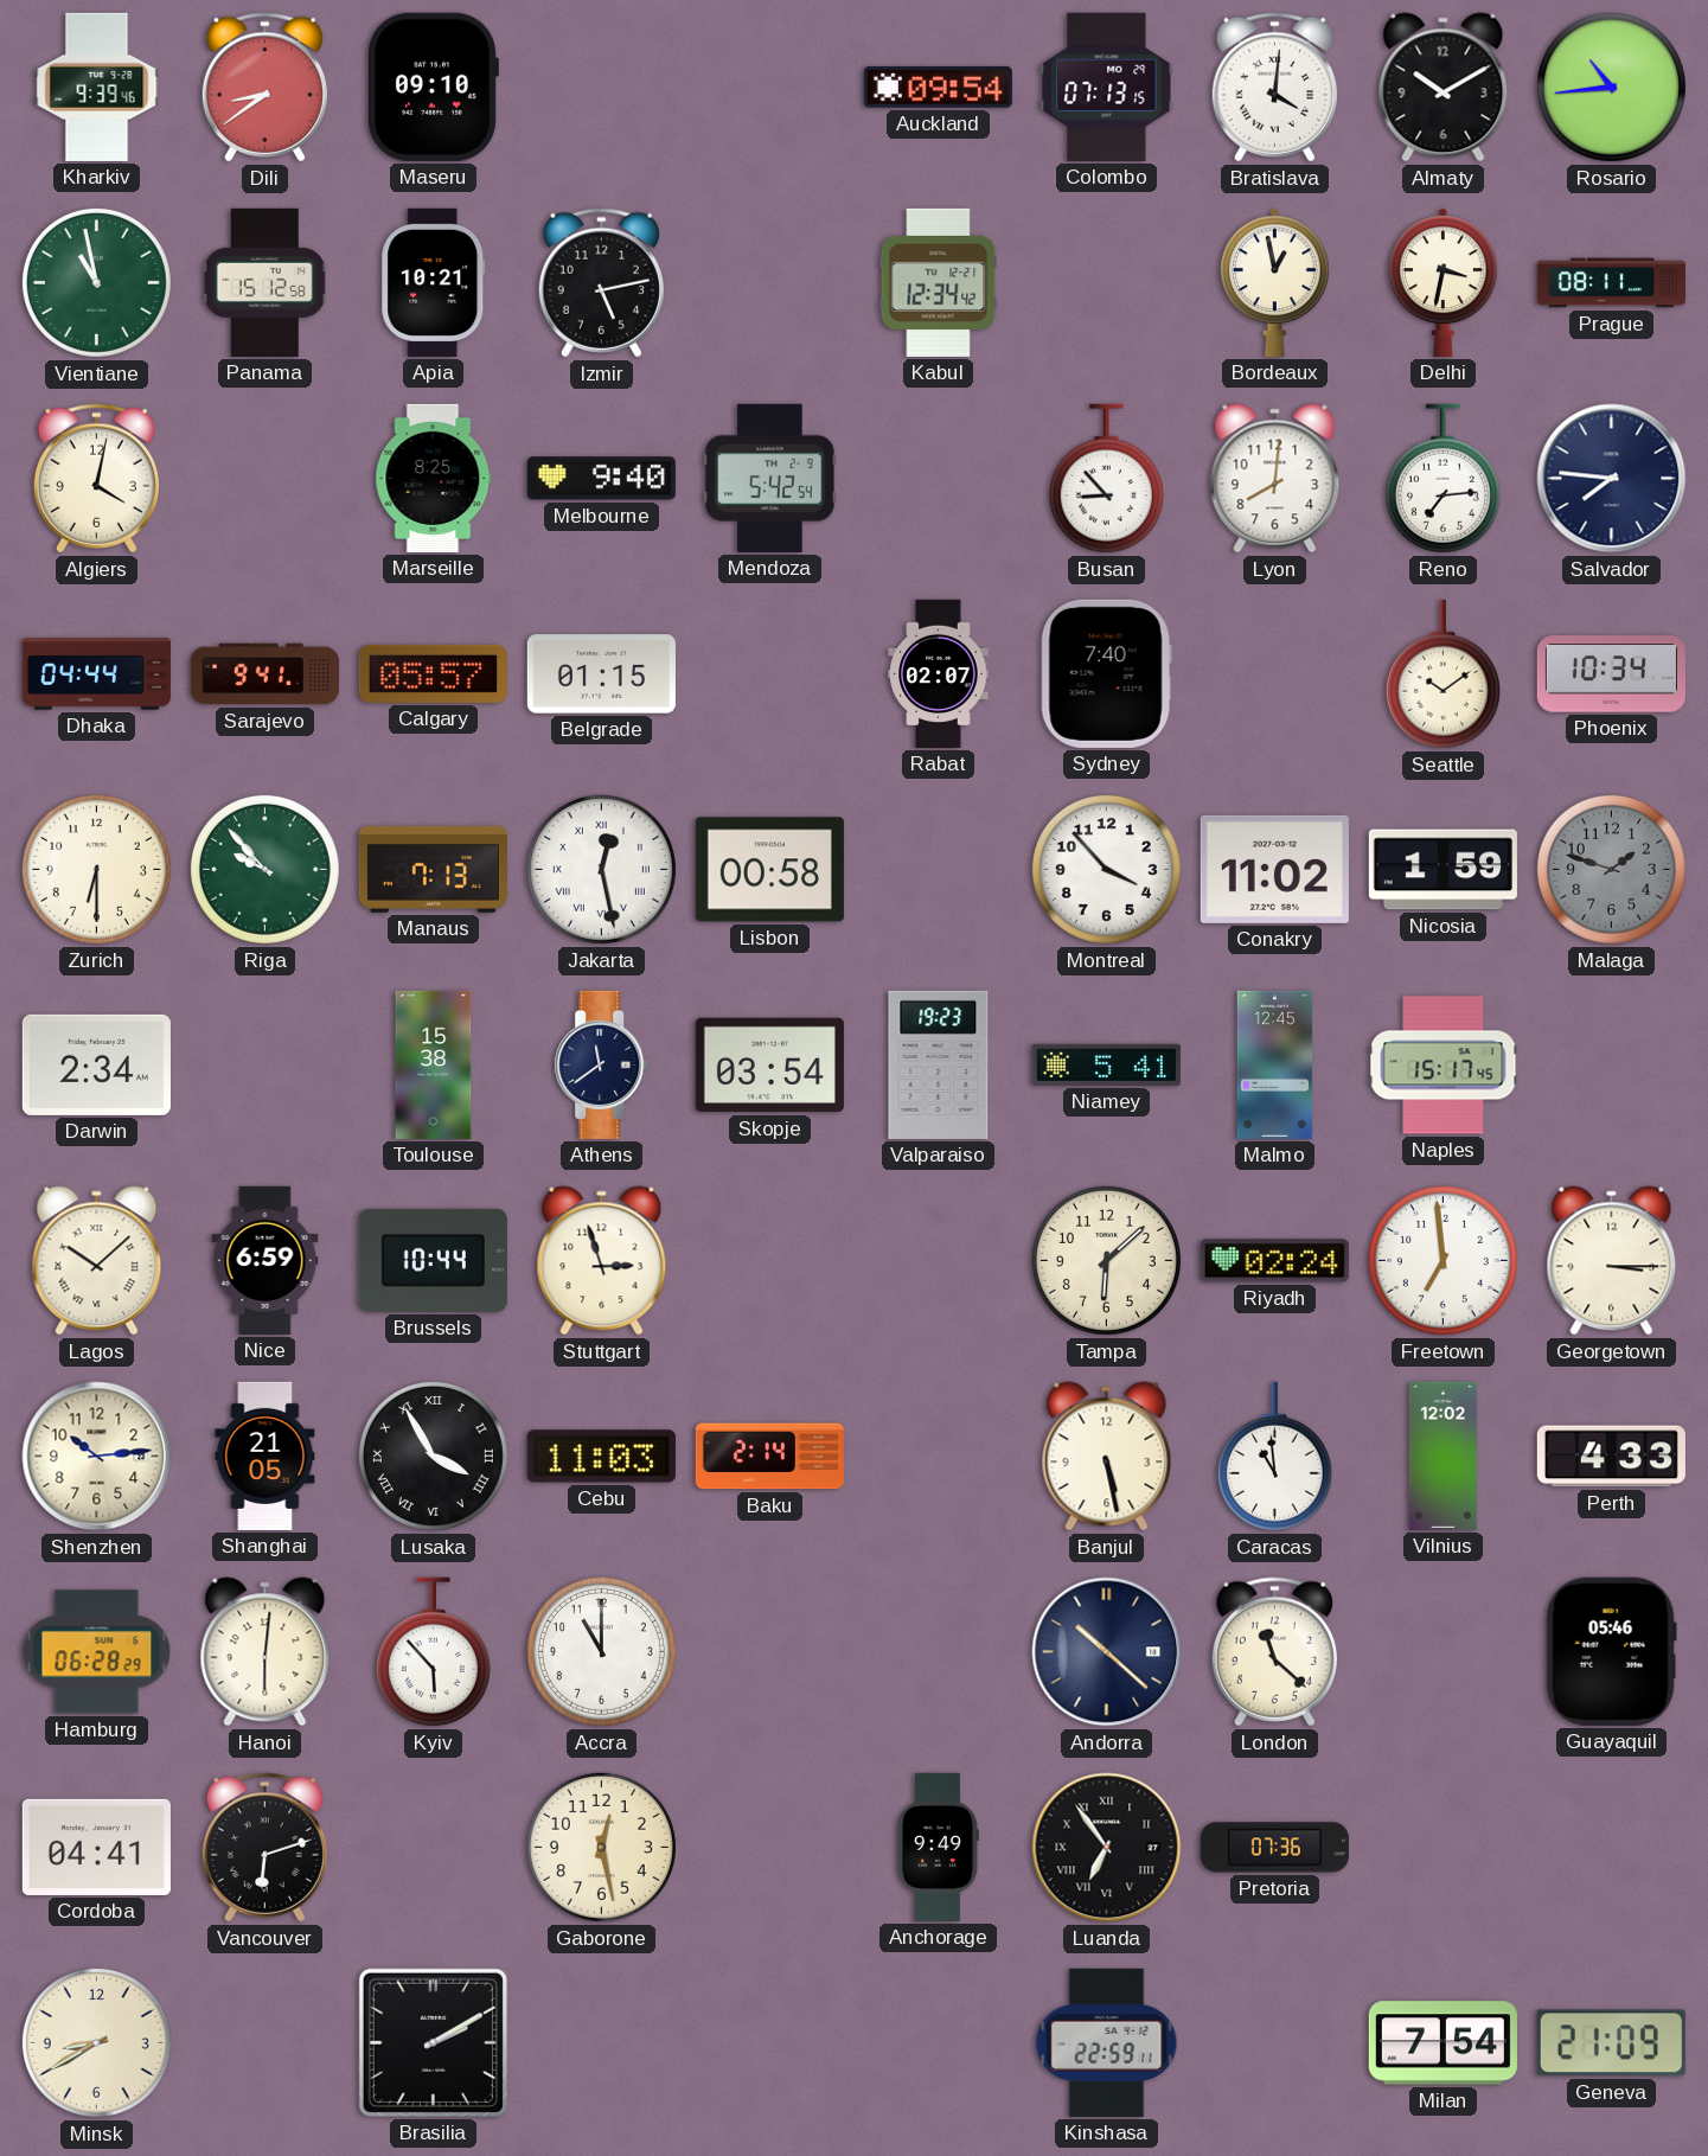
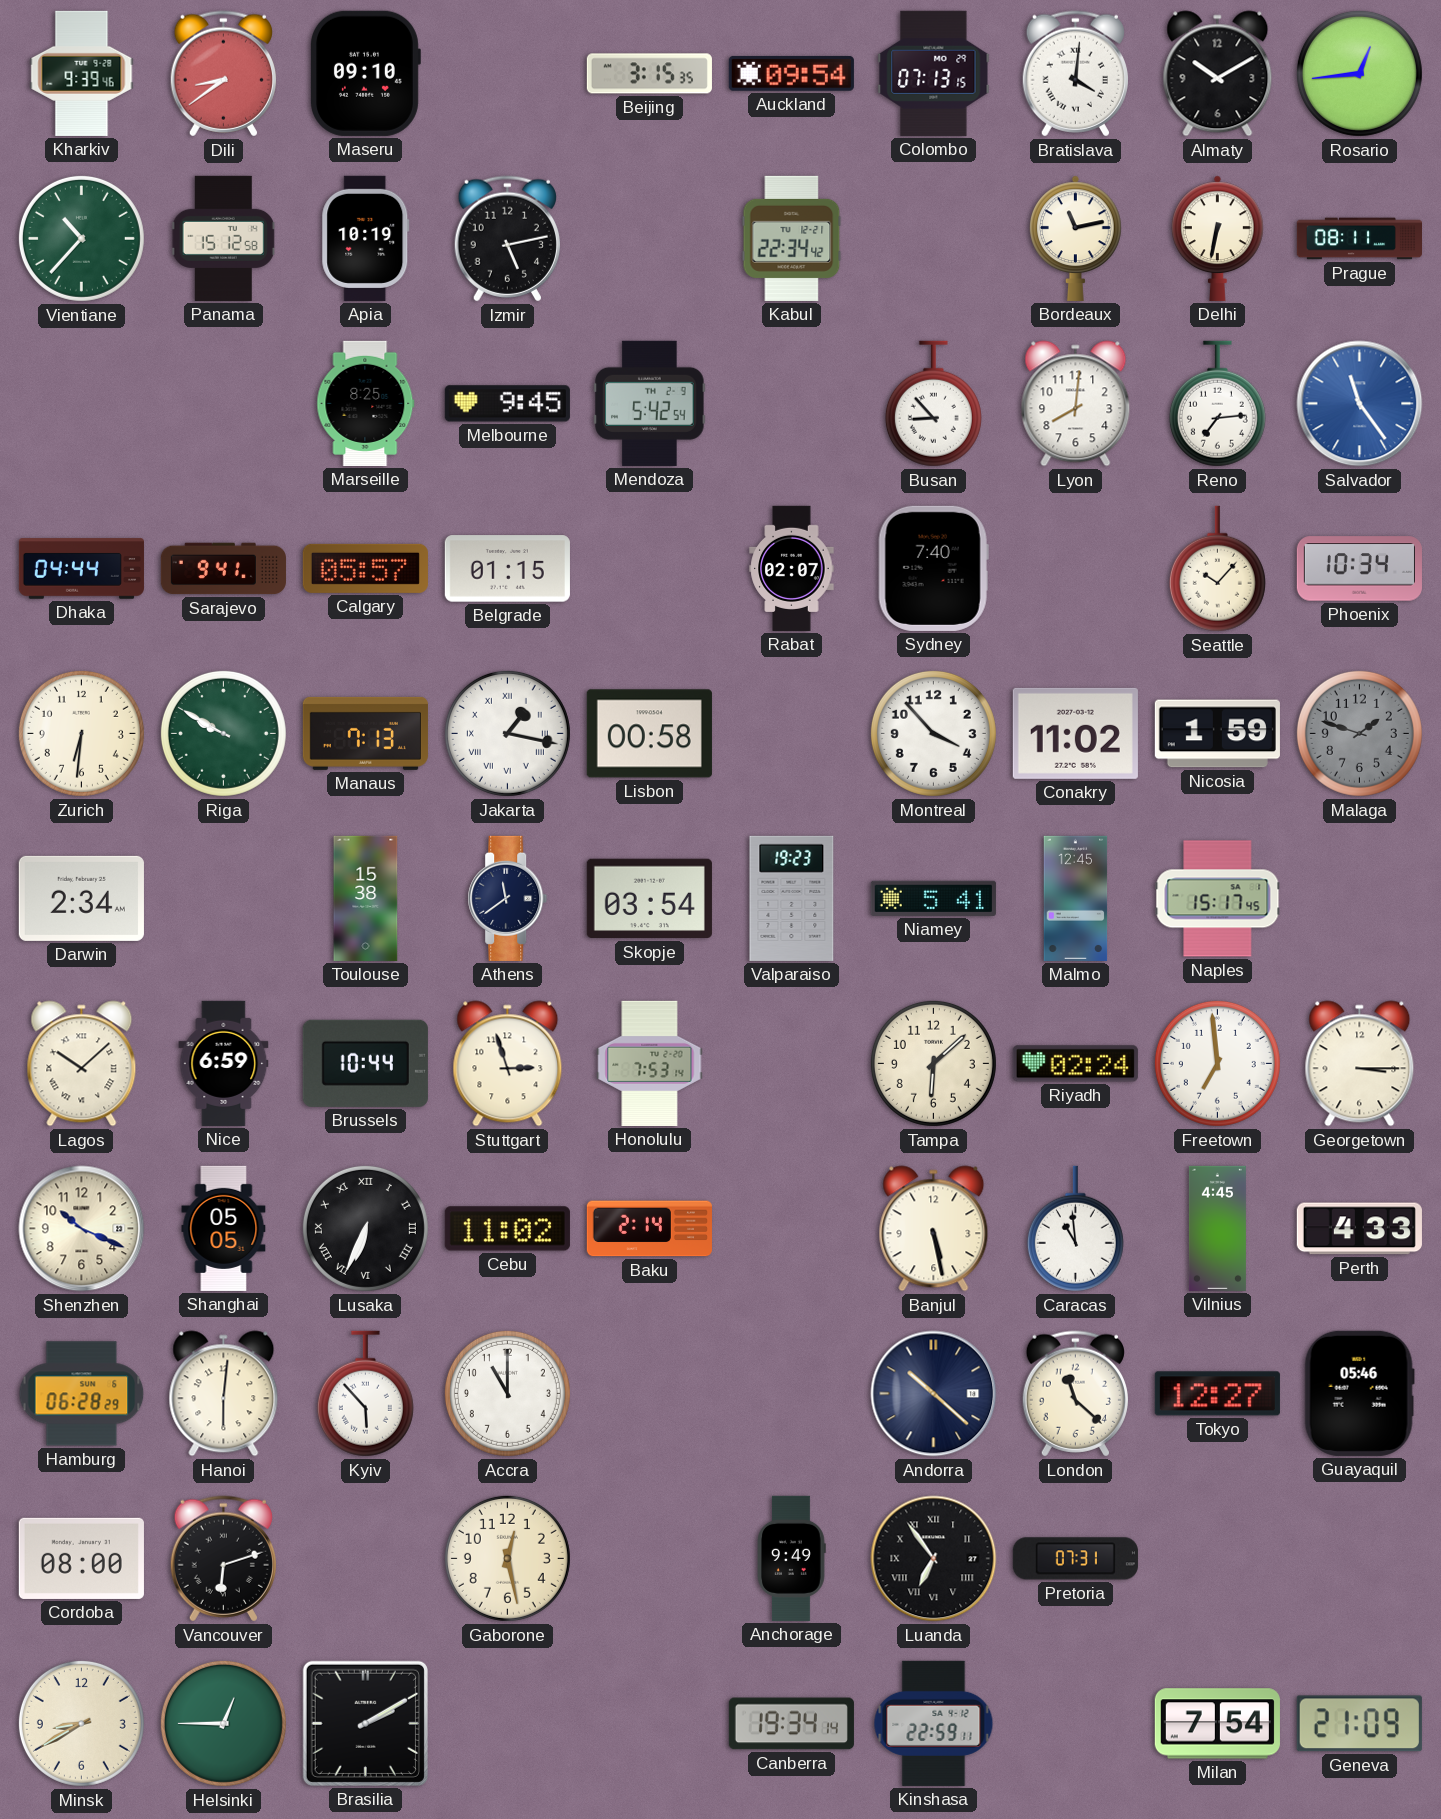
Beijing: none -> 3:15 (649, 74)
Rosario: 10:44 -> 12:44 (1359, 73)
Vientiane: 10:58 -> 10:37 (81, 238)
Apia: 10:21 -> 10:19 (366, 238)
Kabul: 12:34 -> 22:34 (792, 238)
Bordeaux: 12:58 -> 11:13 (1076, 238)
Delhi: 3:32 -> 6:32 (1218, 238)
Algiers: 4:02 -> none (96, 479)
Melbourne: 9:40 -> 9:45 (507, 404)
Salvador: 7:46 -> 11:24 (1360, 404)
Salvador dial: navy -> blue (1360, 404)
Seattle: 10:09 -> 10:07 (1217, 569)
Zurich: 6:30 -> 6:31 (81, 733)
Riga: 9:53 -> 9:50 (223, 733)
Jakarta: 12:28 -> 1:17 (507, 733)
Honolulu: none -> 7:53 (650, 1063)
Shenzhen: 10:14 -> 10:19 (82, 1229)
Shanghai: 21:05 -> 05:05 (224, 1228)
Lusaka: 3:55 -> 6:34 (365, 1228)
Cebu: 11:03 -> 11:02 (507, 1229)
Vilnius: 12:02 -> 4:45 (1217, 1228)
Tokyo: none -> 12:27 (1217, 1394)
Cordoba: 04:41 -> 08:00 (81, 1558)
Pretoria: 07:36 -> 07:31 (1075, 1559)
Helsinki: none -> 12:45 (223, 1723)
Canberra: none -> 19:34 (791, 1724)
